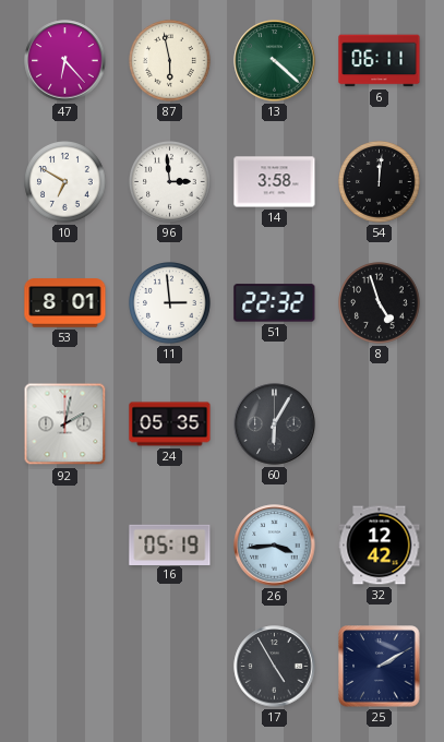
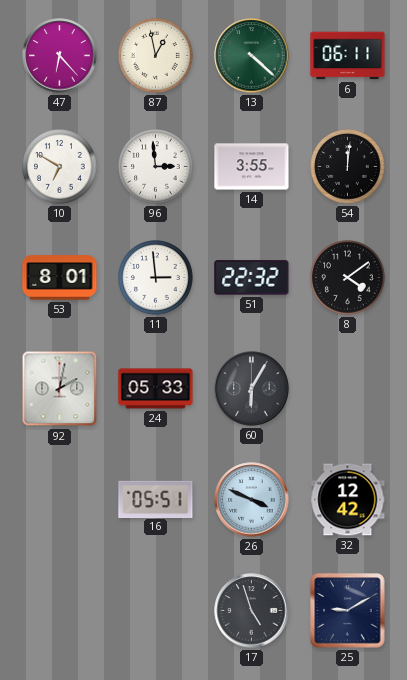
87: 5:58 -> 12:58 (156, 56)
14: 3:58 -> 3:55 (252, 167)
8: 4:57 -> 4:09 (348, 278)
24: 05:35 -> 05:33 (156, 389)
16: 05:19 -> 05:51 (156, 499)
26: 3:44 -> 3:49 (252, 500)
17: 4:55 -> 4:57 (252, 611)
25: 2:10 -> 9:10 (348, 611)
